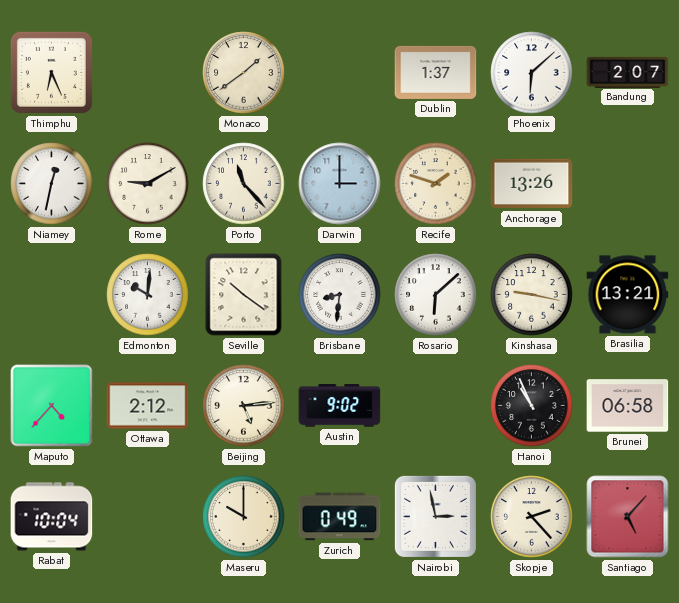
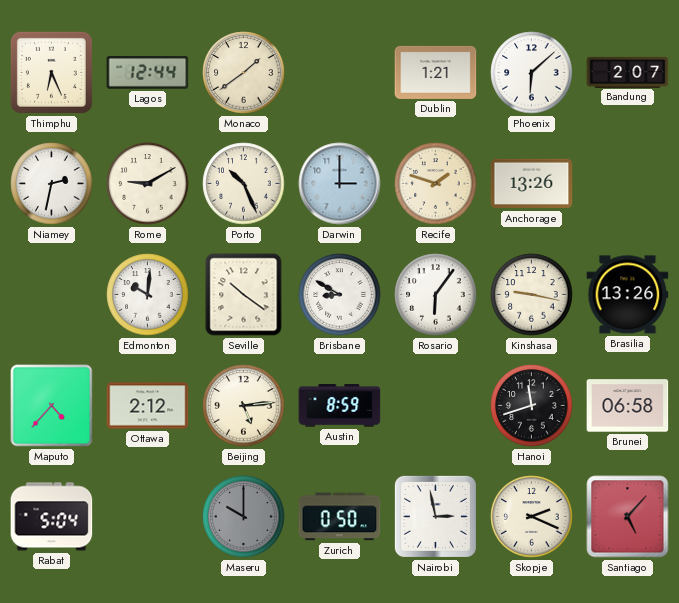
Lagos: none -> 12:44 (148, 73)
Dublin: 1:37 -> 1:21 (436, 72)
Niamey: 12:32 -> 2:32 (52, 184)
Porto: 11:23 -> 10:26 (244, 184)
Brisbane: 8:31 -> 8:50 (340, 295)
Rosario: 6:08 -> 6:06 (436, 295)
Brasilia: 13:21 -> 13:26 (628, 295)
Austin: 9:02 -> 8:59 (340, 406)
Hanoi: 10:56 -> 11:42 (532, 406)
Rabat: 10:04 -> 5:04 (52, 517)
Maseru dial: cream -> grey (244, 517)
Zurich: 0:49 -> 0:50 (340, 517)
Skopje: 2:23 -> 2:19 (532, 517)
